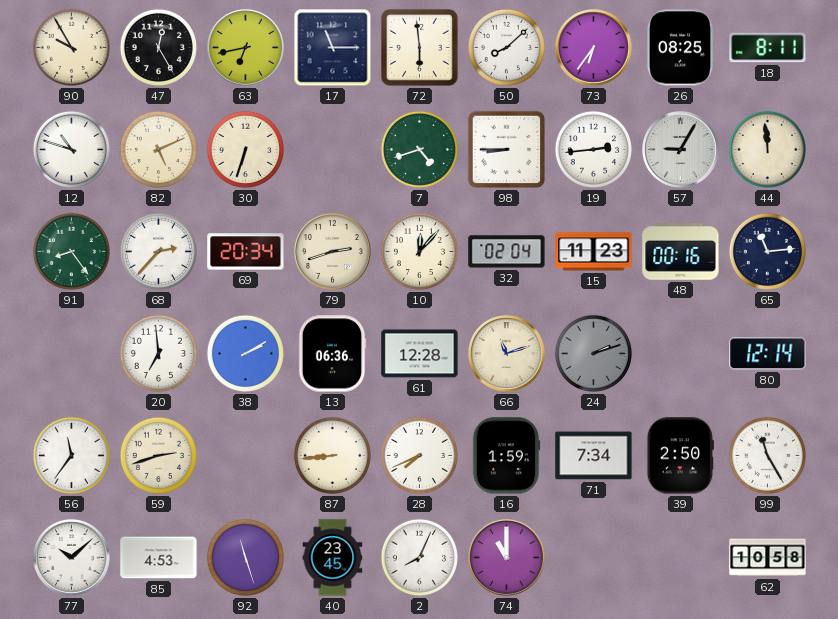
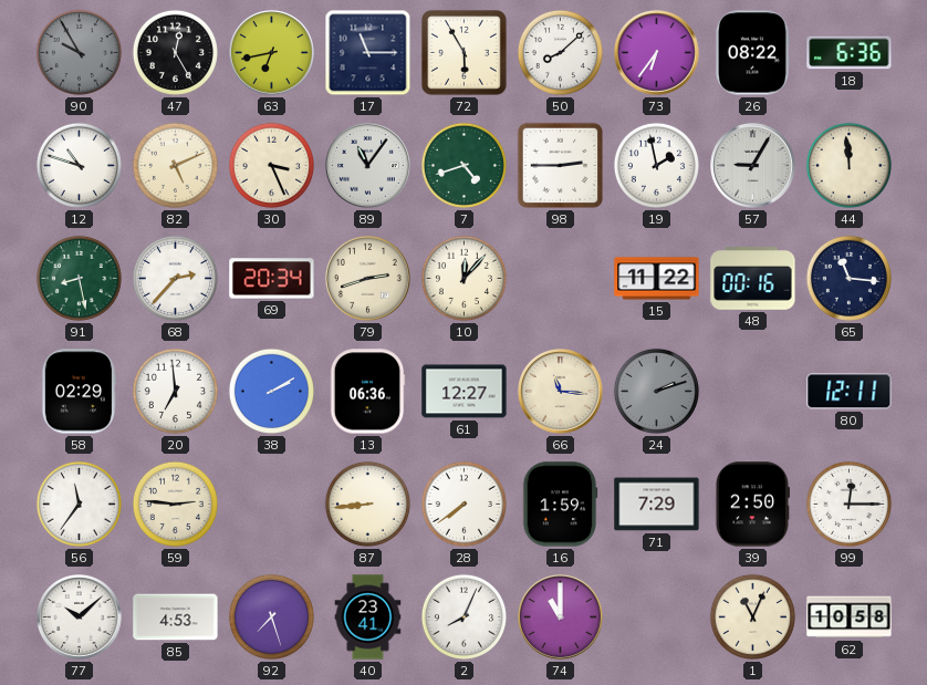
90 dial: cream -> grey (79, 52)
72: 5:59 -> 5:55 (465, 53)
26: 08:25 -> 08:22 (752, 53)
18: 8:11 -> 6:36 (850, 53)
30: 6:33 -> 3:26 (271, 165)
89: none -> 11:06 (368, 166)
98: 8:45 -> 2:45 (561, 166)
19: 2:44 -> 1:58 (656, 165)
91: 8:24 -> 8:28 (79, 278)
32: 02:04 -> none (507, 252)
15: 11:23 -> 11:22 (657, 279)
65: 11:14 -> 11:16 (848, 278)
58: none -> 02:29 (77, 392)
61: 12:28 -> 12:27 (465, 392)
66: 11:12 -> 11:16 (561, 392)
80: 12:14 -> 12:11 (850, 392)
59: 2:42 -> 2:46 (175, 504)
28: 7:41 -> 7:39 (463, 504)
71: 7:34 -> 7:29 (657, 505)
99: 11:25 -> 12:15 (848, 504)
92: 11:27 -> 7:27 (271, 616)
40: 23:45 -> 23:41 (368, 617)
1: none -> 11:04 (752, 616)
